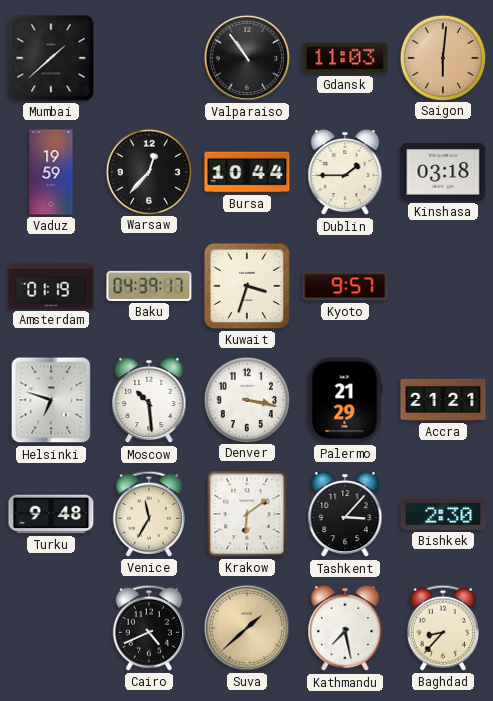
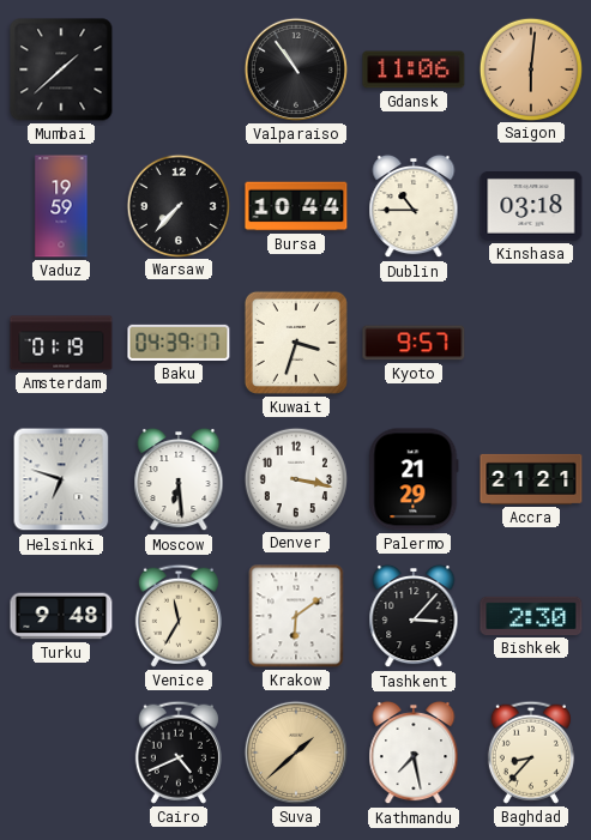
Gdansk: 11:03 -> 11:06 (414, 70)
Warsaw: 12:37 -> 7:37 (177, 205)
Dublin: 1:45 -> 10:45 (414, 206)
Moscow: 10:29 -> 6:29 (179, 479)
